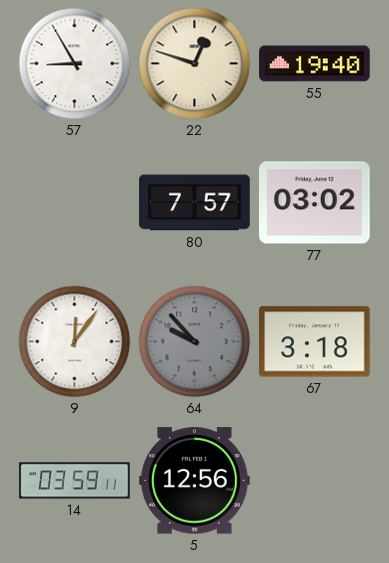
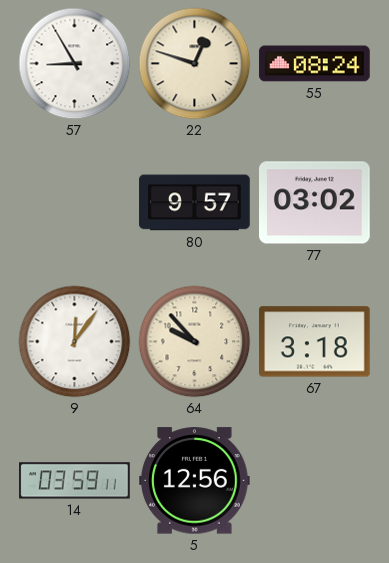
55: 19:40 -> 08:24 (315, 64)
80: 7:57 -> 9:57 (195, 203)
64 dial: grey -> cream (195, 342)
